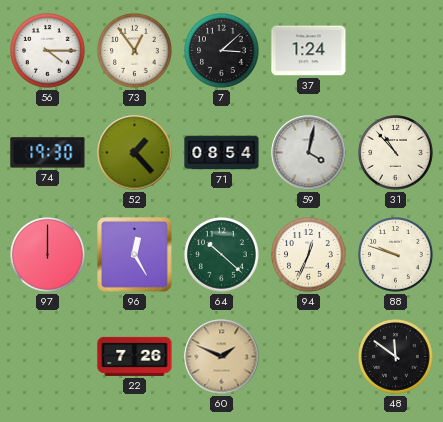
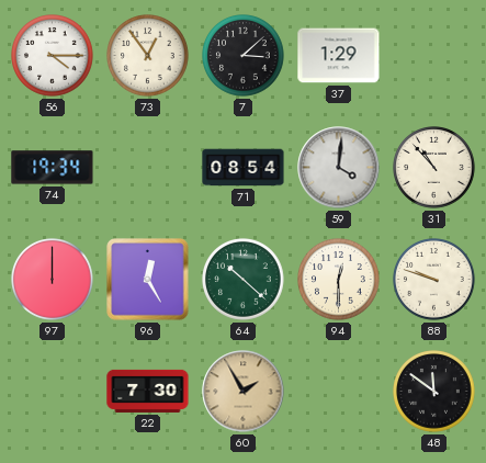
37: 1:24 -> 1:29 (339, 56)
74: 19:30 -> 19:34 (53, 168)
52: 1:23 -> none (135, 153)
59: 4:02 -> 4:01 (339, 168)
94: 12:34 -> 12:30 (339, 280)
22: 7:26 -> 7:30 (148, 391)
60: 1:49 -> 1:55 (244, 392)
